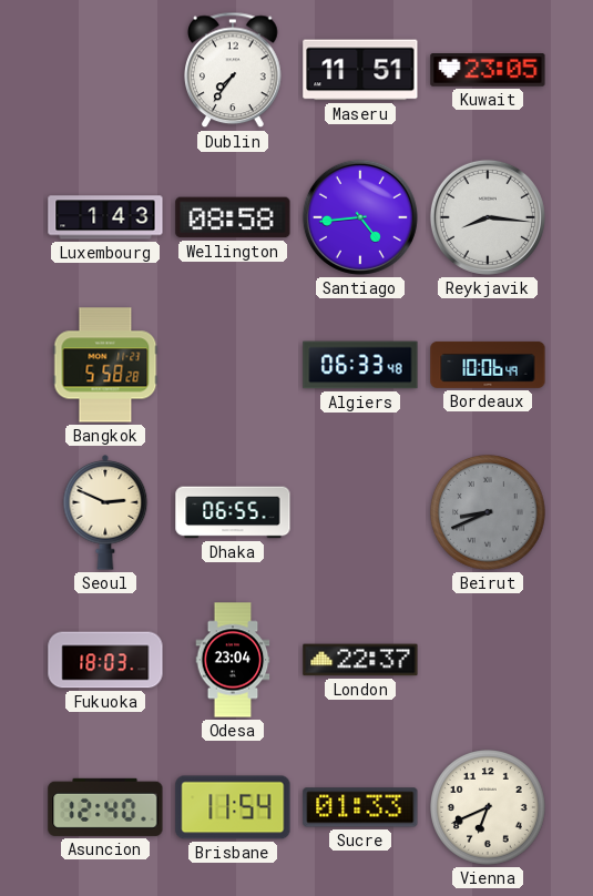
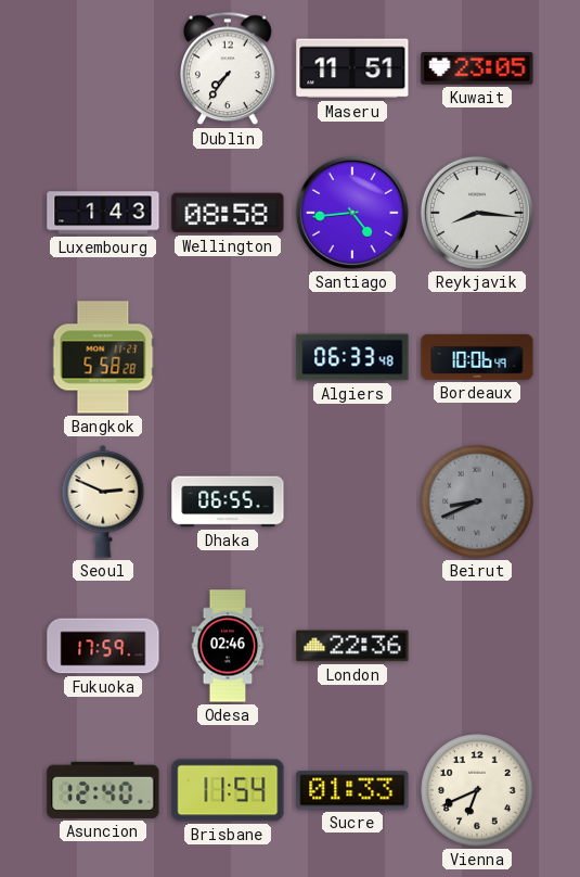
Fukuoka: 18:03 -> 17:59 (103, 646)
Odesa: 23:04 -> 02:46 (228, 646)
London: 22:37 -> 22:36 (352, 646)
